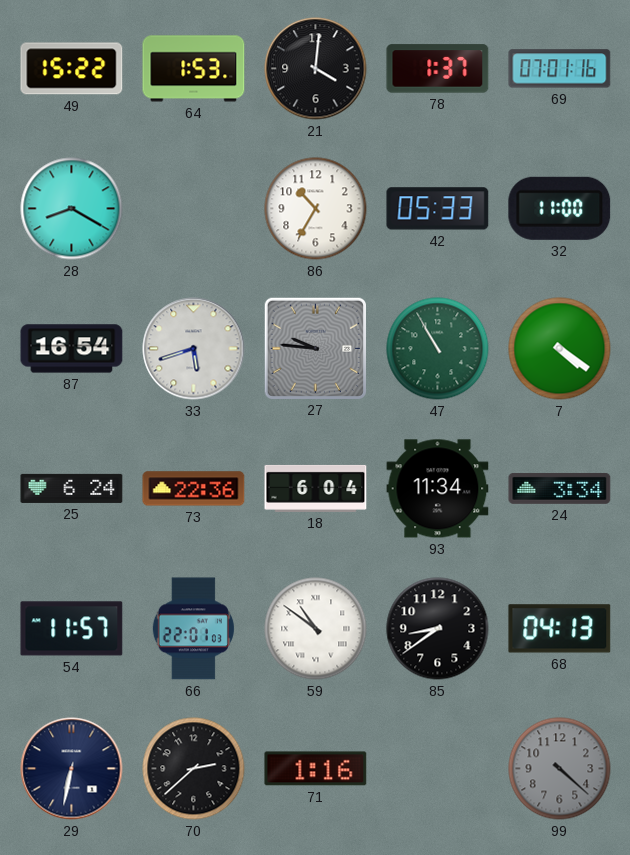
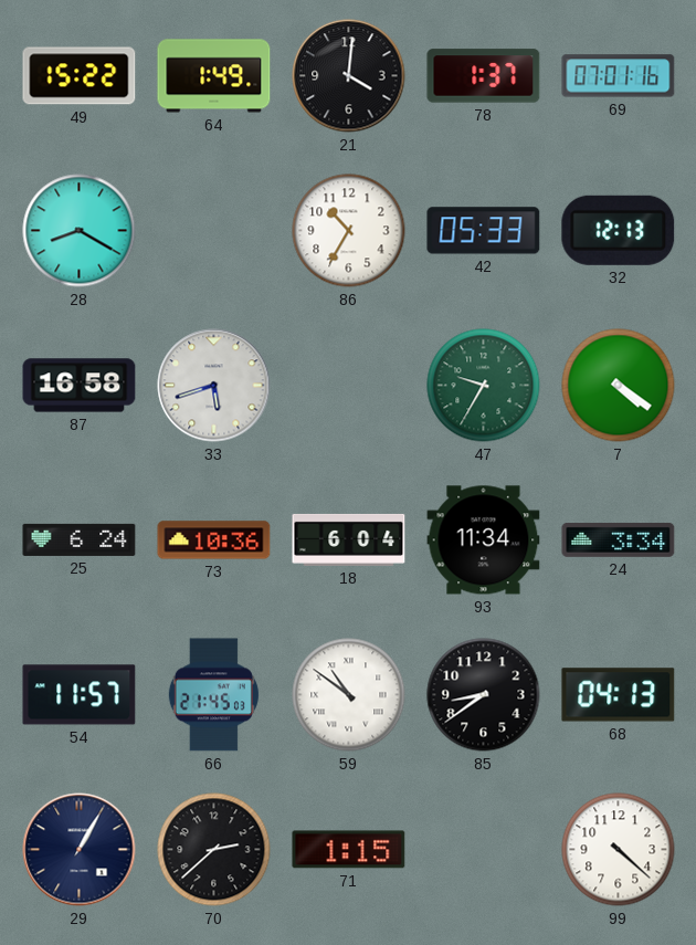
64: 1:53 -> 1:49 (214, 76)
32: 11:00 -> 12:13 (619, 230)
87: 16:54 -> 16:58 (80, 386)
27: 9:46 -> none (315, 348)
47: 10:55 -> 9:35 (484, 386)
73: 22:36 -> 10:36 (214, 540)
66: 22:01 -> 21:45 (213, 695)
29: 6:32 -> 1:05 (80, 850)
71: 1:16 -> 1:15 (349, 850)
99 dial: grey -> white (619, 850)
